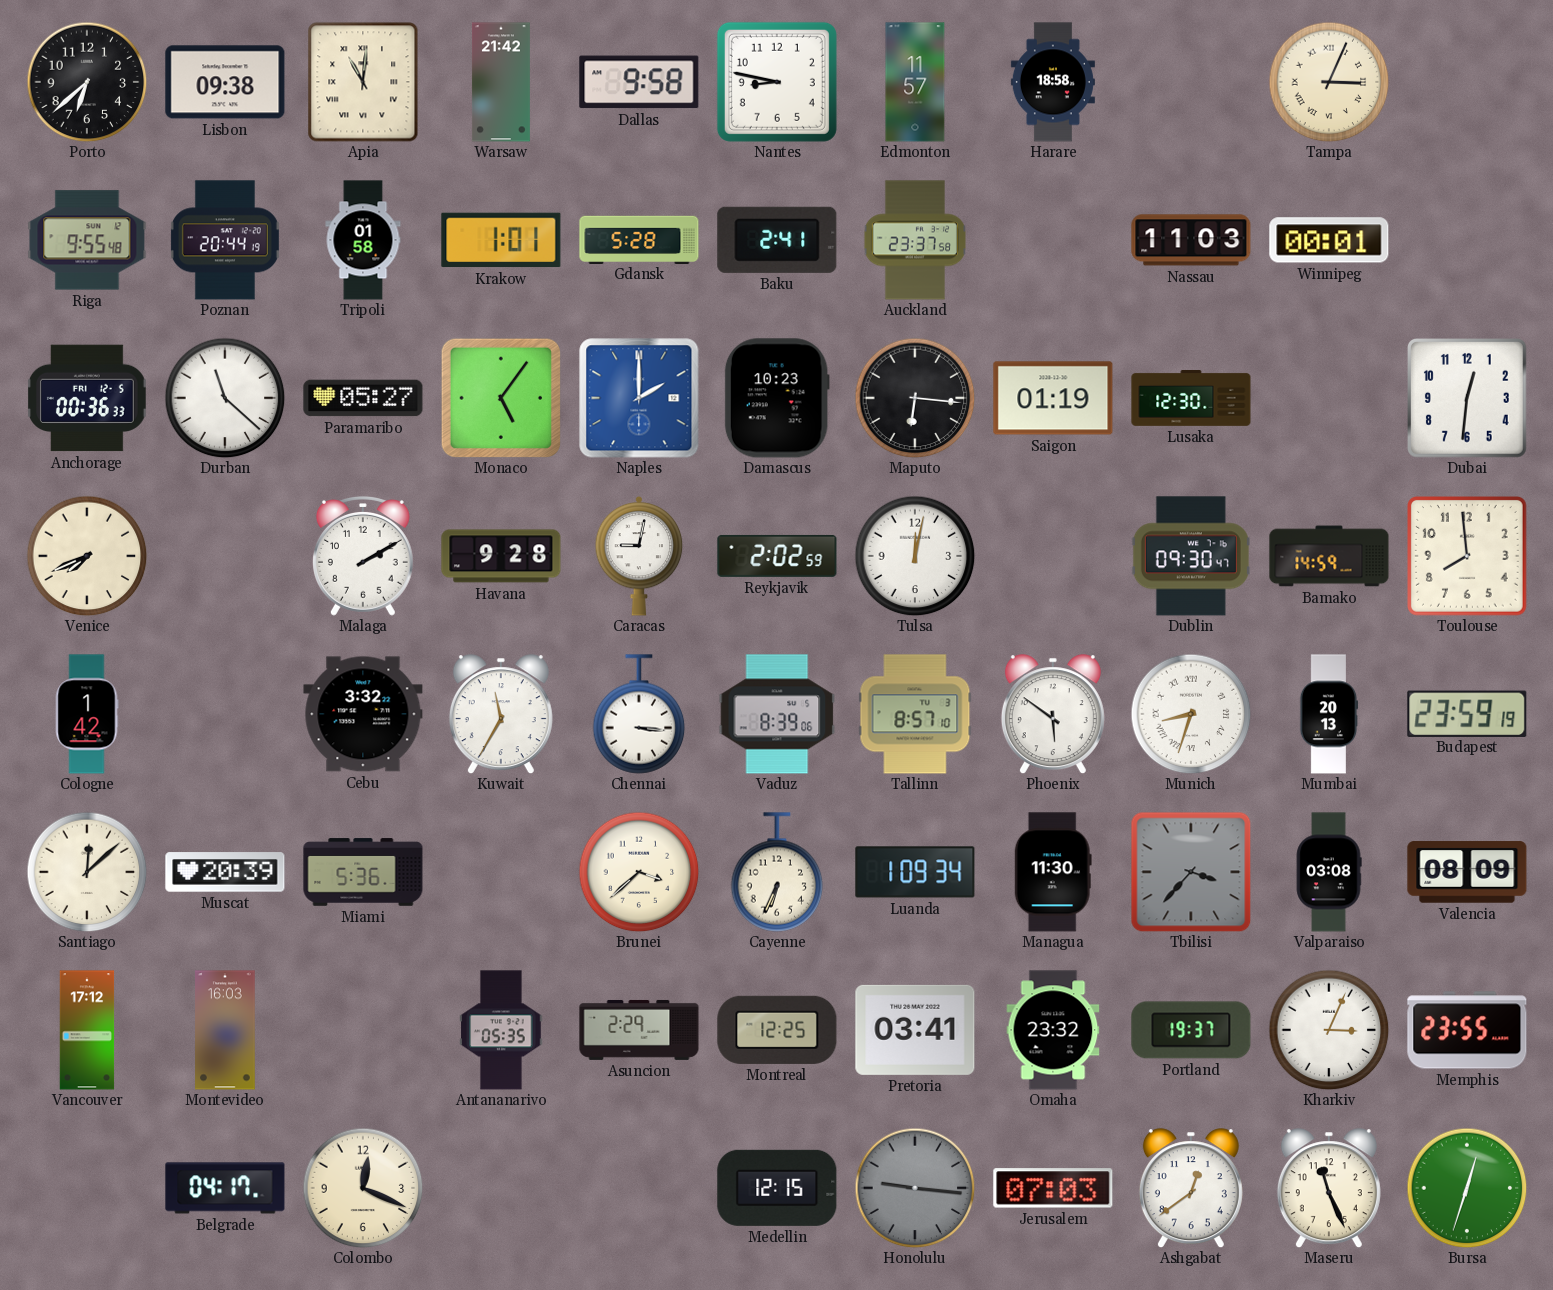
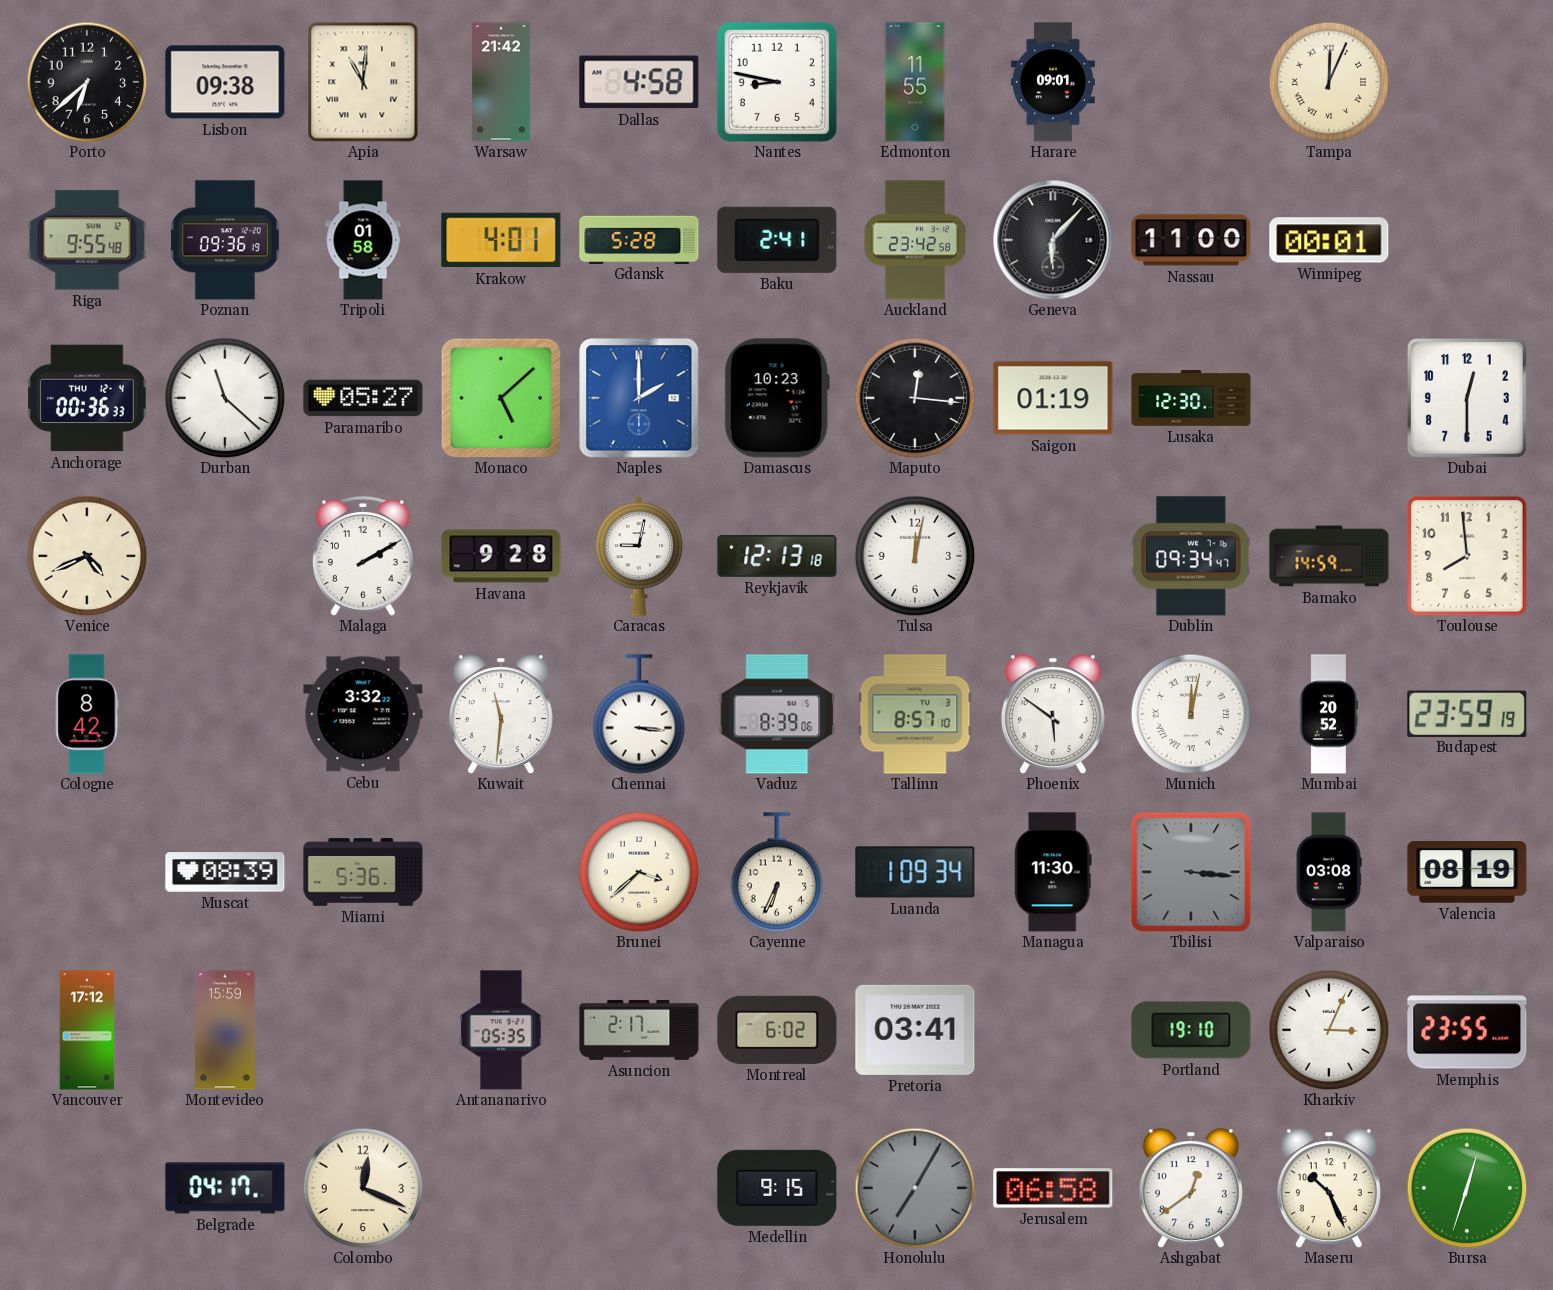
Dallas: 9:58 -> 4:58 (639, 82)
Edmonton: 11:57 -> 11:55 (915, 82)
Harare: 18:58 -> 09:01 (1053, 82)
Tampa: 3:04 -> 12:04 (1329, 82)
Poznan: 20:44 -> 09:36 (225, 240)
Krakow: 1:01 -> 4:01 (501, 240)
Auckland: 23:37 -> 23:42 (915, 240)
Geneva: none -> 6:07 (1053, 240)
Nassau: 11:03 -> 11:00 (1191, 240)
Anchorage date: FRI 12-5 -> THU 12-4 (88, 398)
Monaco: 5:06 -> 5:08 (501, 398)
Maputo: 6:16 -> 12:16 (915, 398)
Dubai: 12:31 -> 12:30 (1468, 399)
Venice: 7:41 -> 4:41 (87, 556)
Reykjavik: 2:02 -> 12:13 (777, 556)
Dublin: 09:30 -> 09:34 (1191, 556)
Cologne: 1:42 -> 8:42 (87, 714)
Kuwait: 11:35 -> 11:31 (501, 714)
Munich: 8:33 -> 12:02 (1191, 714)
Mumbai: 20:13 -> 20:52 (1329, 714)
Santiago: 12:08 -> none (87, 872)
Muscat: 20:39 -> 08:39 (225, 872)
Tbilisi: 3:37 -> 3:16 (1191, 872)
Valencia: 08:09 -> 08:19 (1467, 872)
Montevideo: 16:03 -> 15:59 (225, 1030)
Asuncion: 2:29 -> 2:17 (639, 1030)
Montreal: 12:25 -> 6:02 (777, 1030)
Omaha: 23:32 -> none (1053, 1030)
Portland: 19:37 -> 19:10 (1191, 1030)
Medellin: 12:15 -> 9:15 (777, 1188)
Honolulu: 9:16 -> 7:05 (915, 1188)
Jerusalem: 07:03 -> 06:58 (1053, 1188)
Maseru: 11:26 -> 10:26 (1329, 1188)
